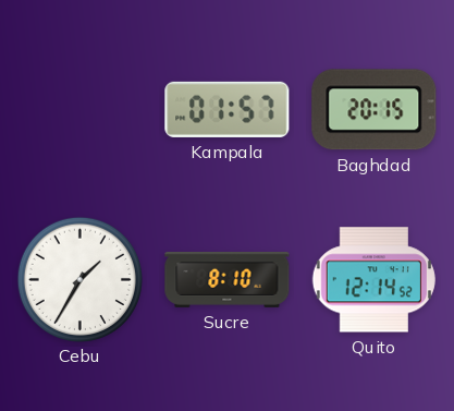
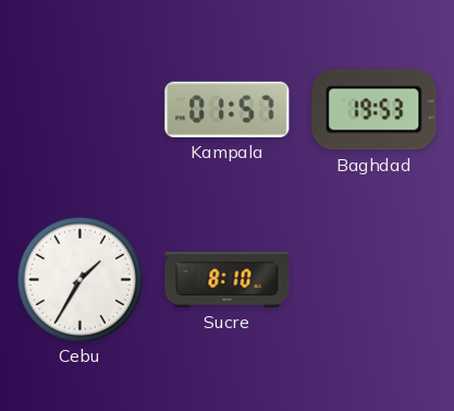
Baghdad: 20:15 -> 19:53 (375, 110)
Quito: 12:14 -> none (373, 280)
